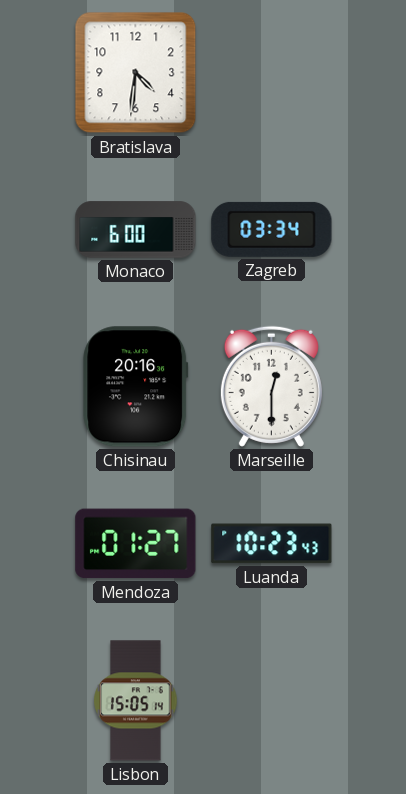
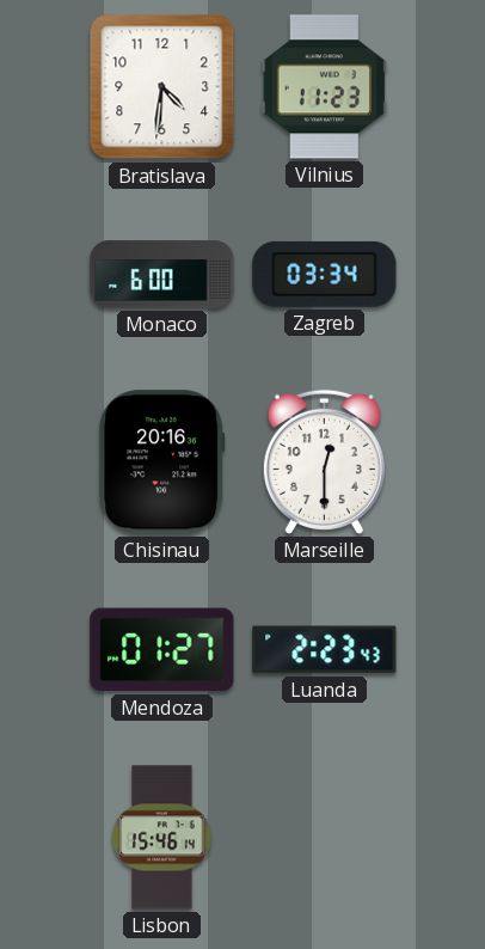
Vilnius: none -> 11:23 (325, 87)
Luanda: 10:23 -> 2:23 (325, 650)
Lisbon: 15:05 -> 15:46 (162, 838)
